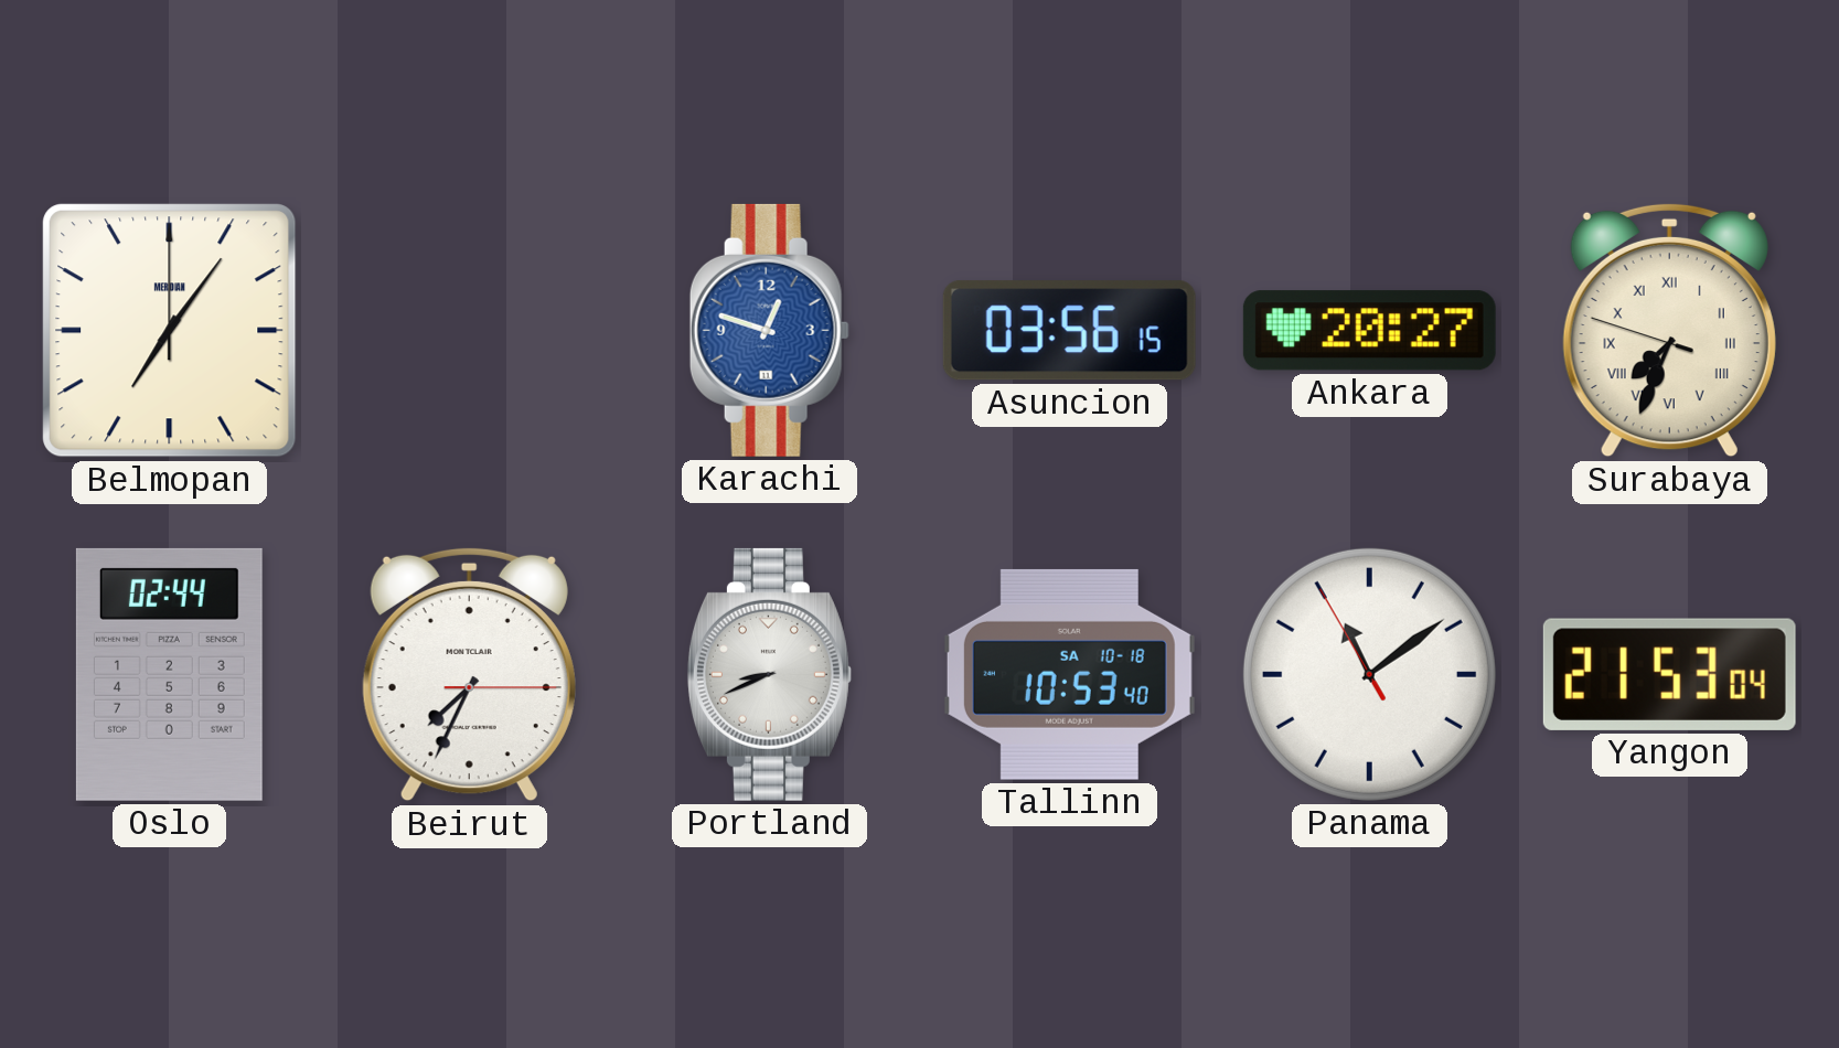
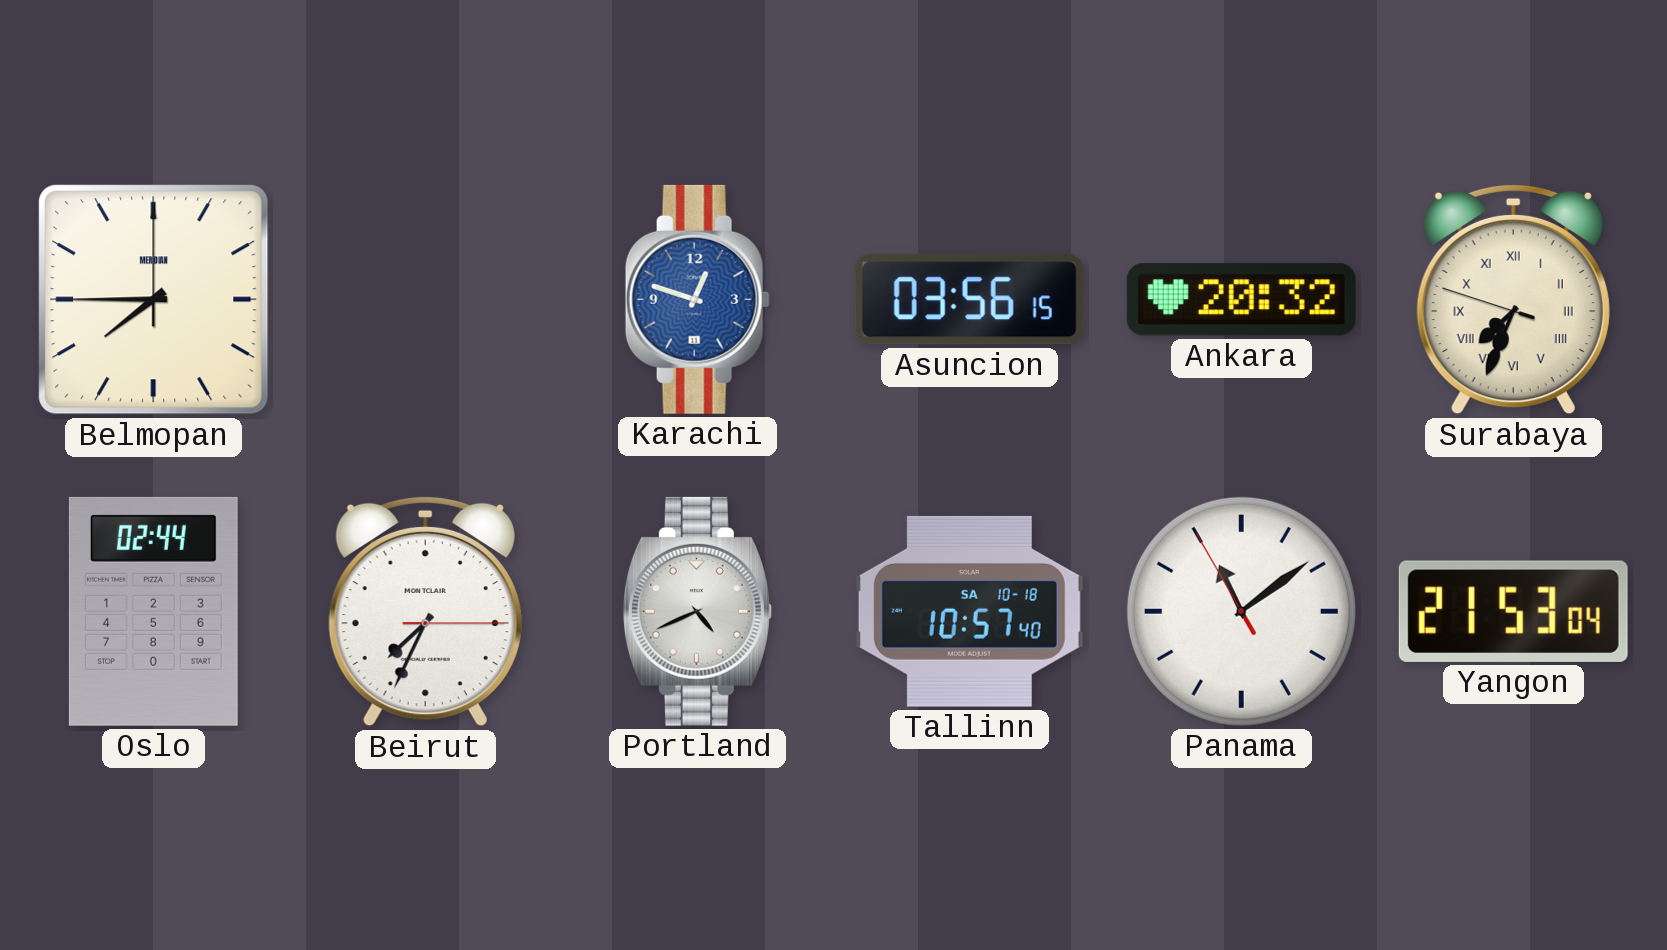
Belmopan: 7:06 -> 7:45 (154, 300)
Ankara: 20:27 -> 20:32 (1241, 300)
Portland: 8:41 -> 4:41 (697, 611)
Tallinn: 10:53 -> 10:57 (969, 611)
